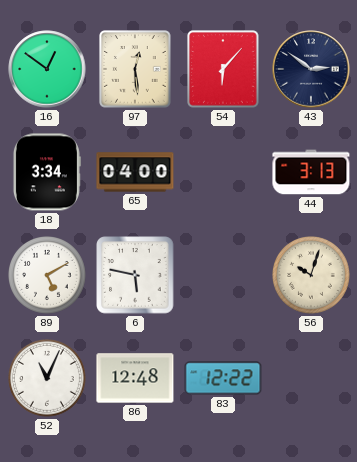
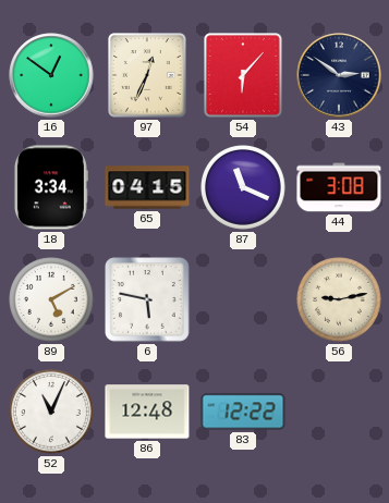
97: 12:29 -> 12:34 (147, 75)
65: 04:00 -> 04:15 (147, 187)
87: none -> 11:19 (244, 188)
44: 3:13 -> 3:08 (339, 187)
56: 10:03 -> 9:13 (340, 300)
